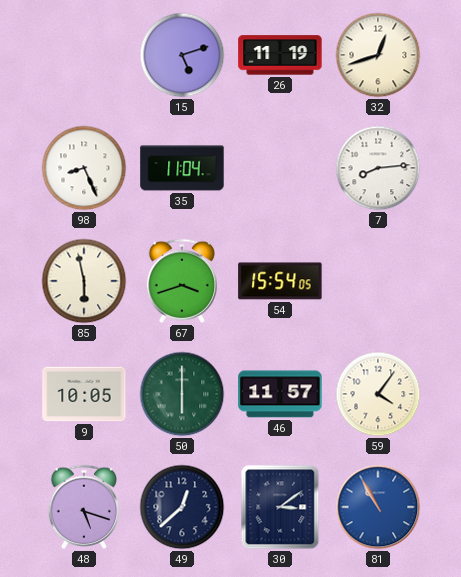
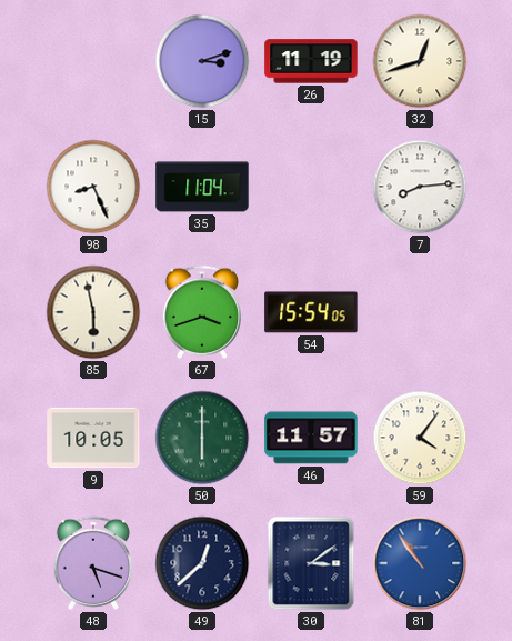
15: 5:12 -> 3:12 (202, 61)
81: 10:55 -> 10:54 (420, 563)
